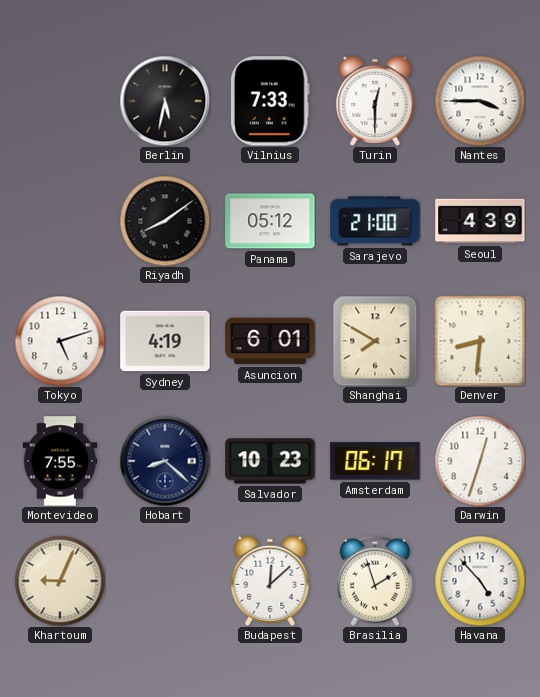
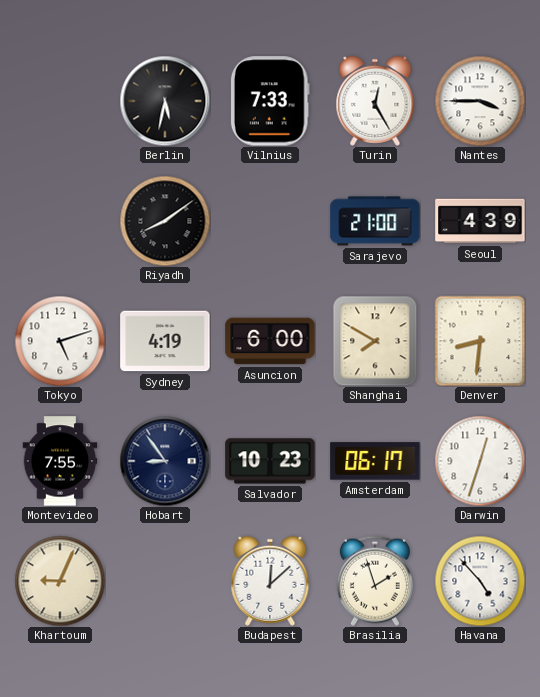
Turin: 12:30 -> 12:25 (375, 101)
Panama: 05:12 -> none (270, 221)
Asuncion: 6:01 -> 6:00 (270, 341)
Hobart: 8:22 -> 8:54 (165, 461)
